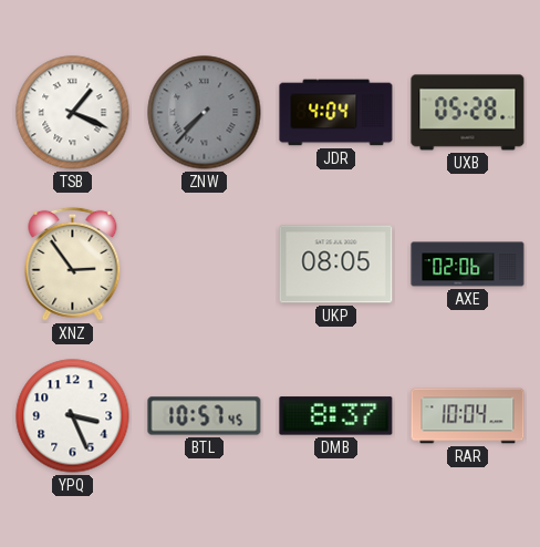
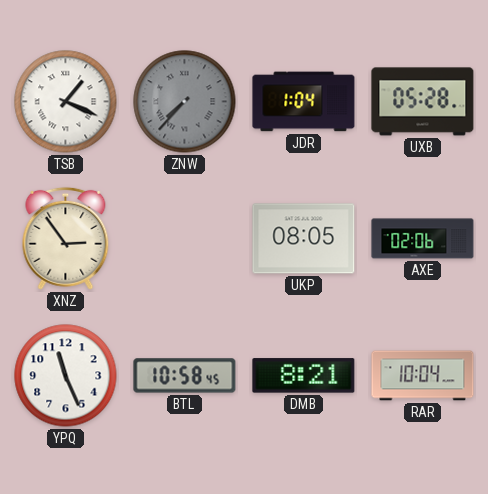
JDR: 4:04 -> 1:04 (304, 102)
YPQ: 3:26 -> 11:26 (66, 376)
BTL: 10:57 -> 10:58 (185, 376)
DMB: 8:37 -> 8:21 (304, 376)
